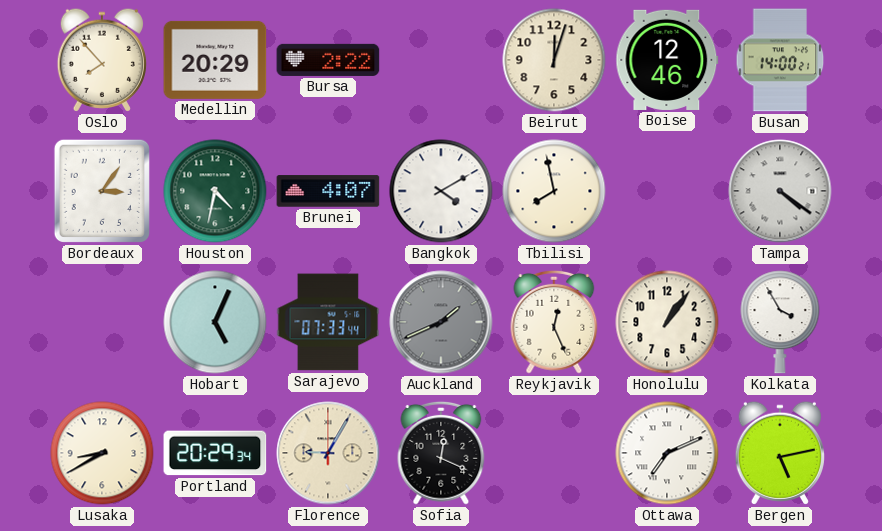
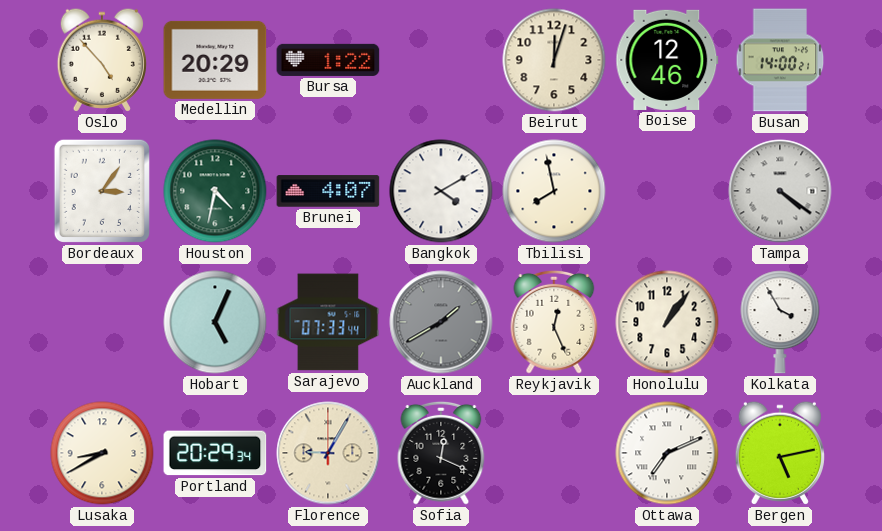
Oslo: 7:53 -> 4:53 (102, 60)
Bursa: 2:22 -> 1:22 (328, 60)
Auckland: 1:41 -> 1:40 (441, 322)
